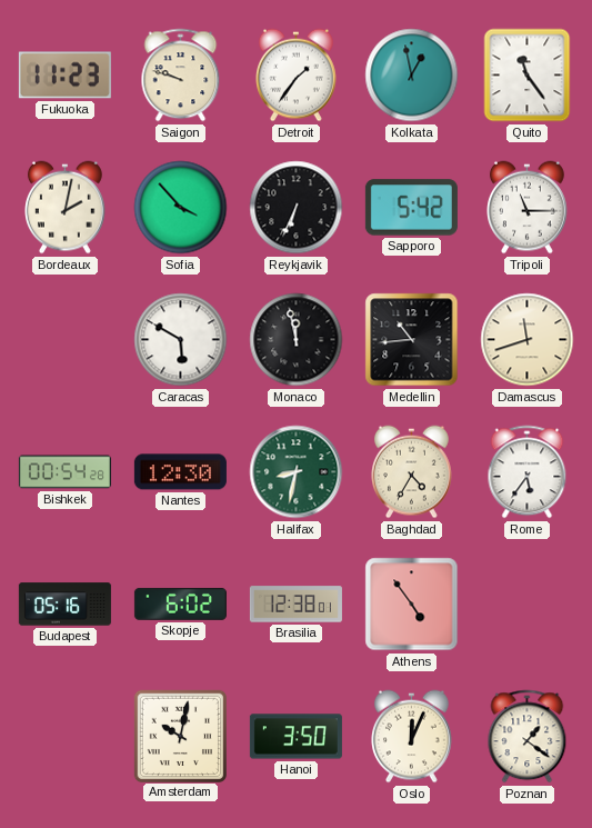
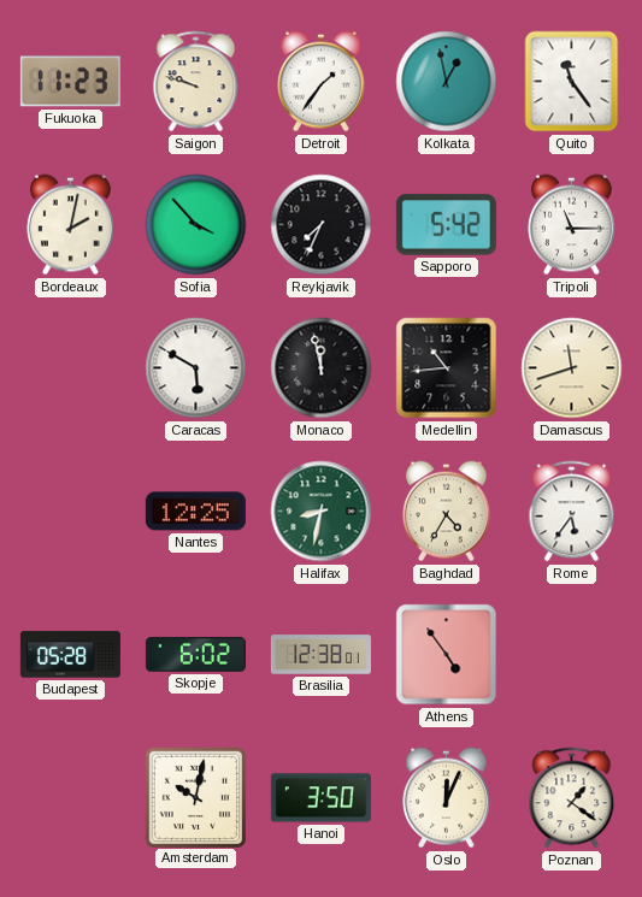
Reykjavik: 6:34 -> 7:34 (322, 225)
Bishkek: 00:54 -> none (64, 472)
Nantes: 12:30 -> 12:25 (195, 512)
Budapest: 05:16 -> 05:28 (70, 655)
